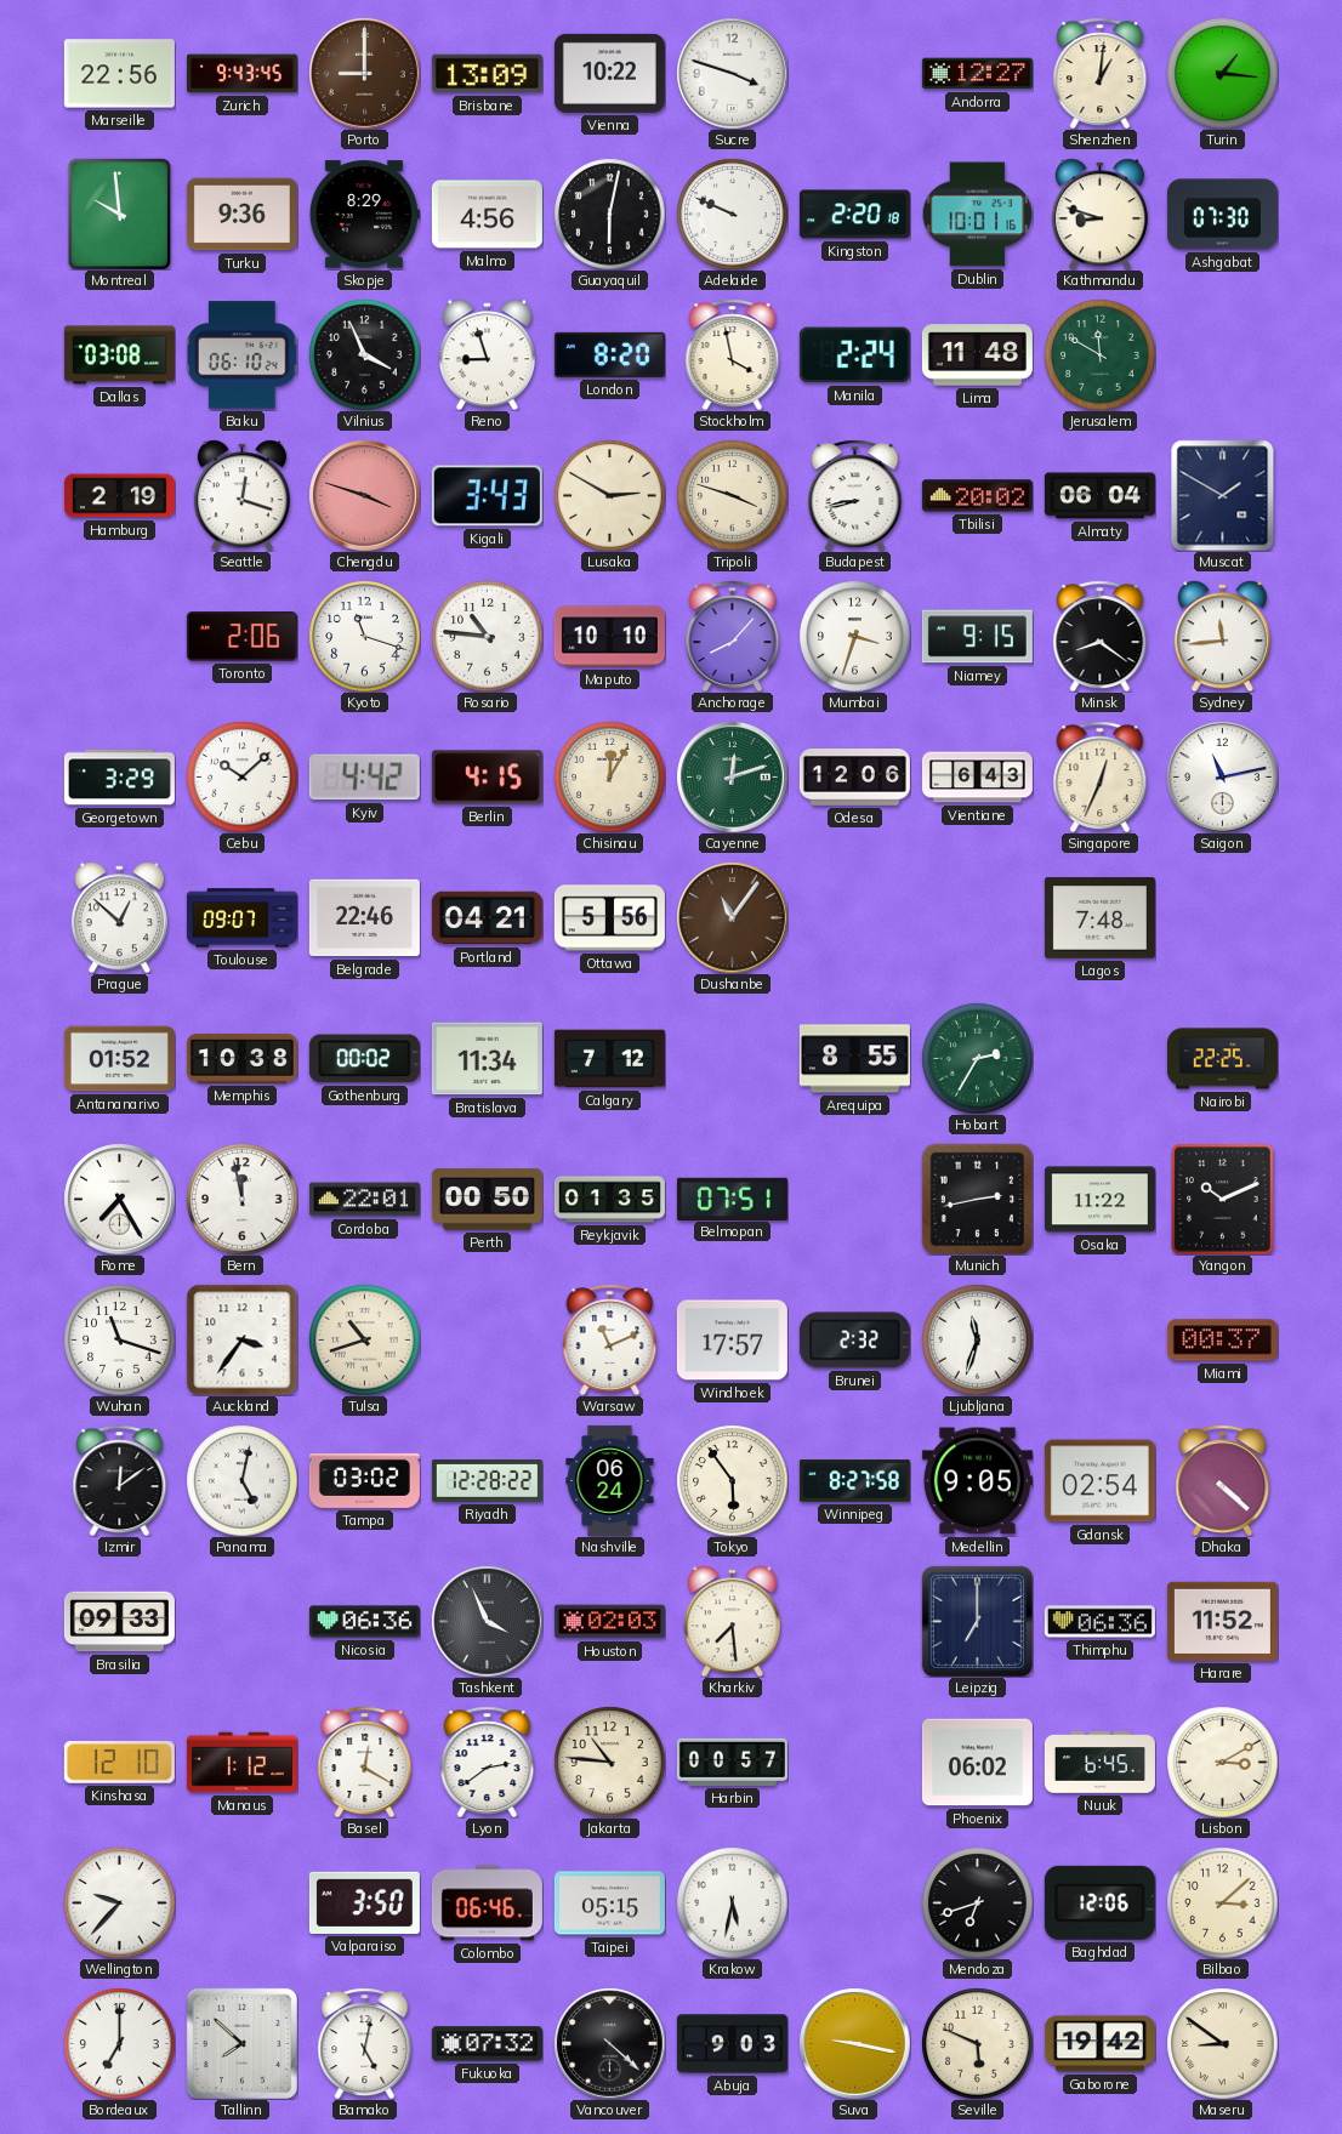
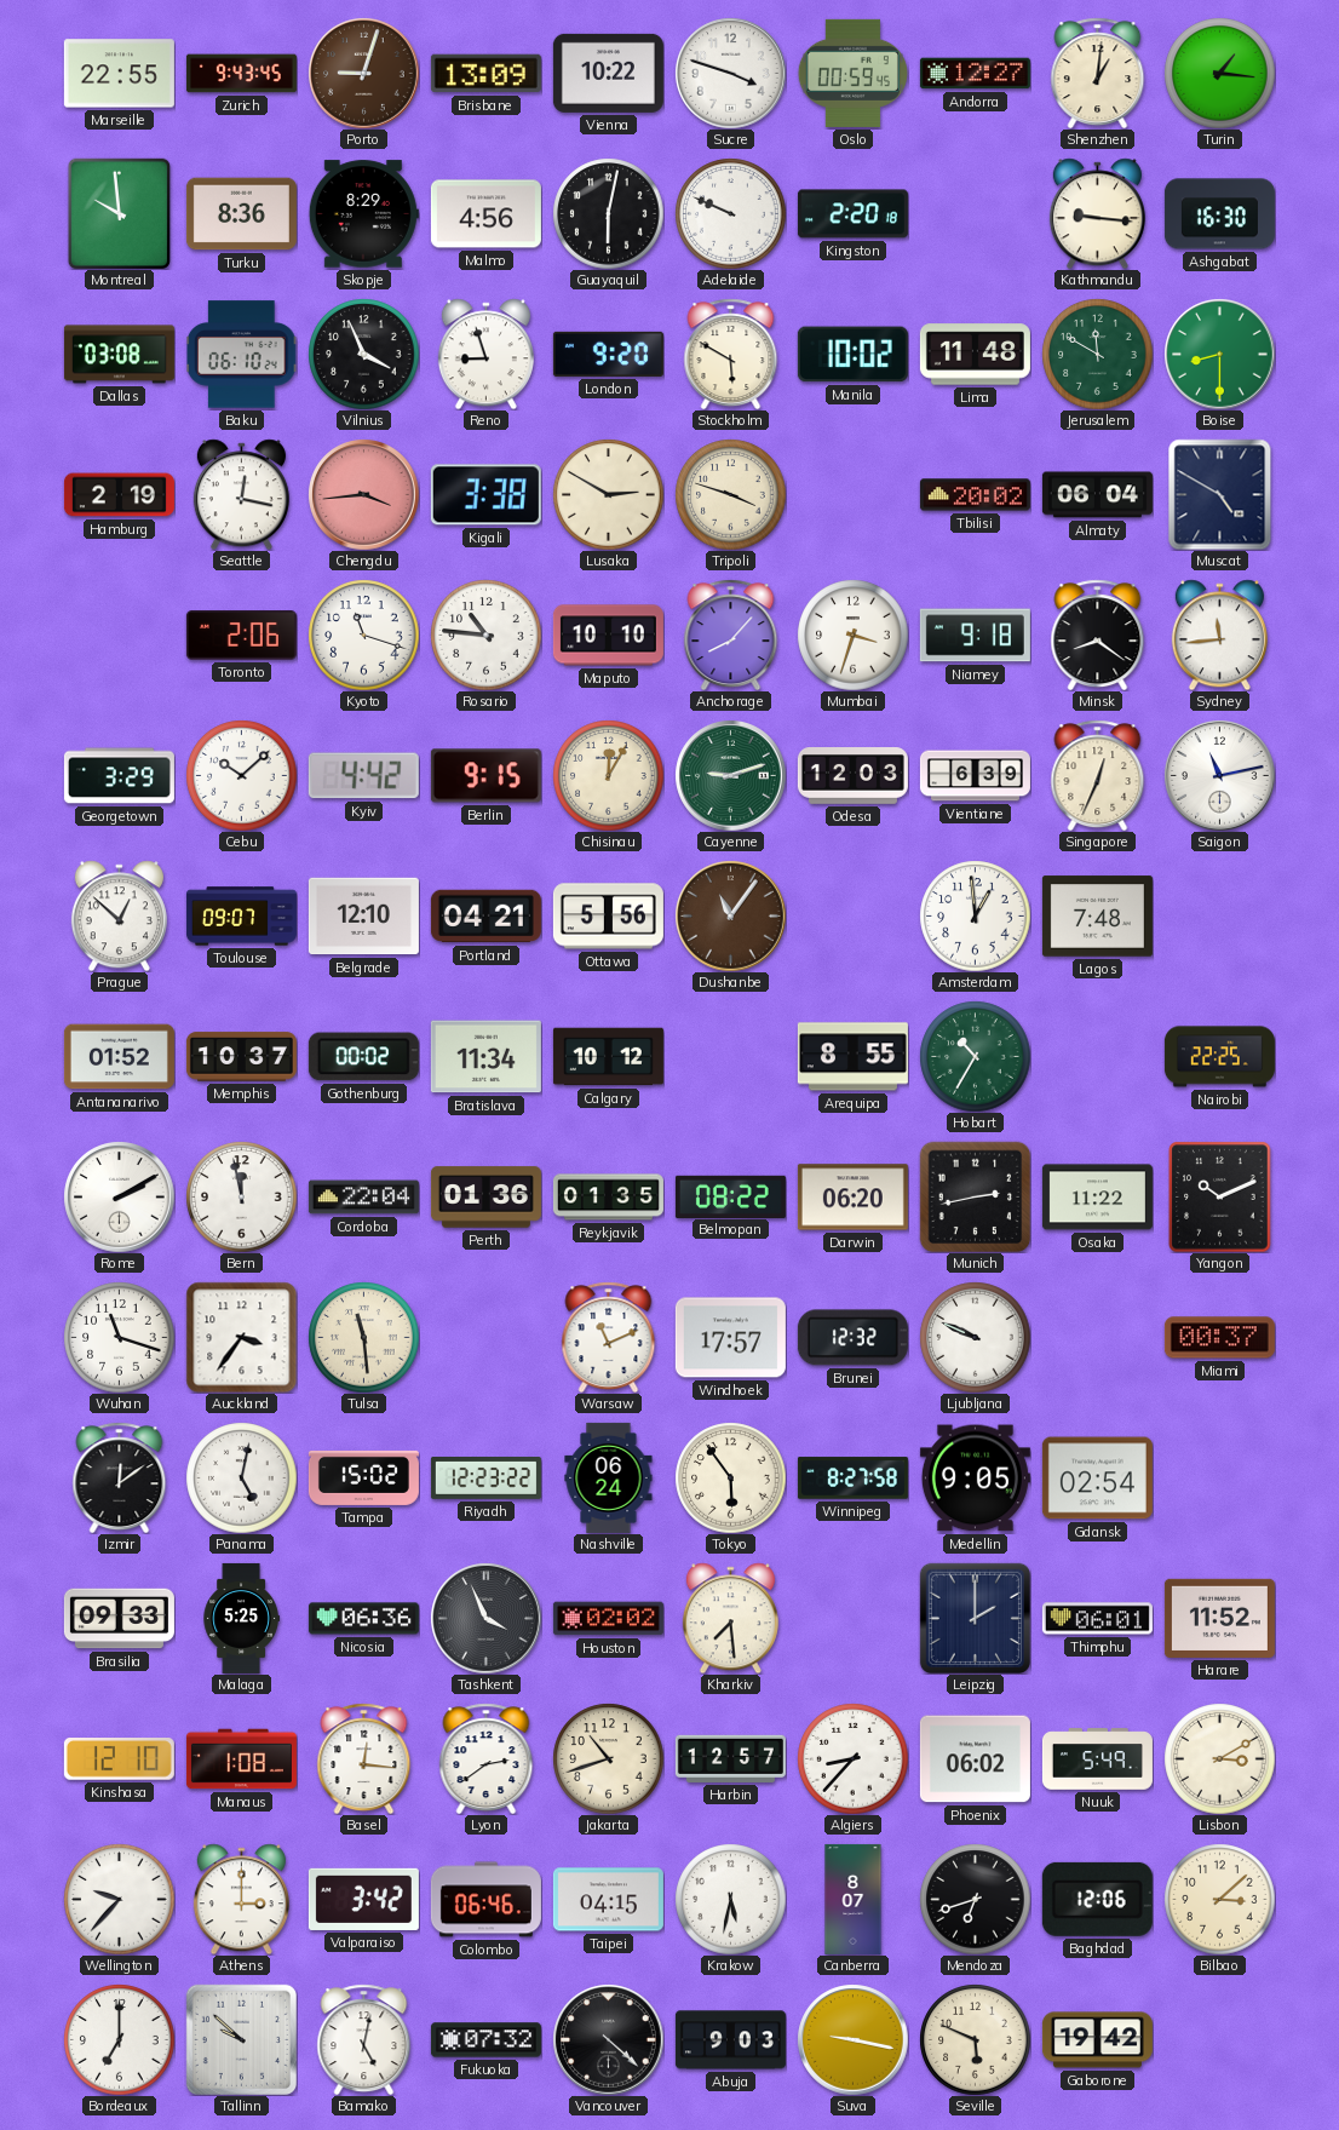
Marseille: 22:56 -> 22:55 (119, 74)
Porto: 9:00 -> 9:03 (363, 73)
Oslo: none -> 00:59 (852, 73)
Turku: 9:36 -> 8:36 (241, 214)
Dublin: 10:01 -> none (977, 215)
Kathmandu: 8:48 -> 9:16 (1097, 213)
Ashgabat: 07:30 -> 16:30 (1219, 214)
London: 8:20 -> 9:20 (608, 354)
Stockholm: 3:58 -> 5:50 (731, 354)
Manila: 2:24 -> 10:02 (852, 355)
Boise: none -> 8:30 (1219, 354)
Seattle: 12:18 -> 12:17 (241, 494)
Chengdu: 3:48 -> 3:44 (363, 494)
Kigali: 3:43 -> 3:38 (485, 495)
Budapest: 8:43 -> none (855, 495)
Muscat: 1:50 -> 4:50 (1220, 494)
Niamey: 9:15 -> 9:18 (975, 636)
Berlin: 4:15 -> 9:15 (485, 776)
Cayenne: 12:12 -> 9:12 (730, 775)
Odesa: 12:06 -> 12:03 (852, 776)
Vientiane: 6:43 -> 6:39 (975, 776)
Belgrade: 22:46 -> 12:10 (363, 917)
Amsterdam: none -> 12:59 (975, 915)
Memphis: 10:38 -> 10:37 (241, 1057)
Calgary: 7:12 -> 10:12 (608, 1057)
Hobart: 2:35 -> 10:35 (975, 1056)
Rome: 7:25 -> 2:10 (119, 1196)
Cordoba: 22:01 -> 22:04 (363, 1198)
Perth: 00:50 -> 01:36 (485, 1198)
Belmopan: 07:51 -> 08:22 (730, 1196)
Darwin: none -> 06:20 (852, 1198)
Tulsa: 10:42 -> 11:29 (363, 1337)
Brunei: 2:32 -> 12:32 (852, 1338)
Ljubljana: 11:33 -> 9:49 (975, 1337)
Tampa: 03:02 -> 15:02 (363, 1477)
Riyadh: 12:28 -> 12:23 (485, 1479)
Dhaka: 4:22 -> none (1223, 1480)
Malaga: none -> 5:25 (241, 1618)
Houston: 02:03 -> 02:02 (608, 1619)
Leipzig: 7:00 -> 2:00 (975, 1618)
Thimphu: 06:36 -> 06:01 (1097, 1619)
Manaus: 1:12 -> 1:08 (241, 1759)
Basel: 12:20 -> 12:16 (364, 1758)
Jakarta: 10:46 -> 10:42 (608, 1758)
Harbin: 00:57 -> 12:57 (730, 1758)
Algiers: none -> 8:37 (852, 1758)
Nuuk: 6:45 -> 5:49 (1097, 1759)
Athens: none -> 3:00 (241, 1899)
Valparaiso: 3:50 -> 3:42 (363, 1899)
Taipei: 05:15 -> 04:15 (608, 1900)
Canberra: none -> 8:07 (854, 1899)
Tallinn: 7:52 -> 9:52 (241, 2039)
Maseru: 8:51 -> none (1222, 2043)
